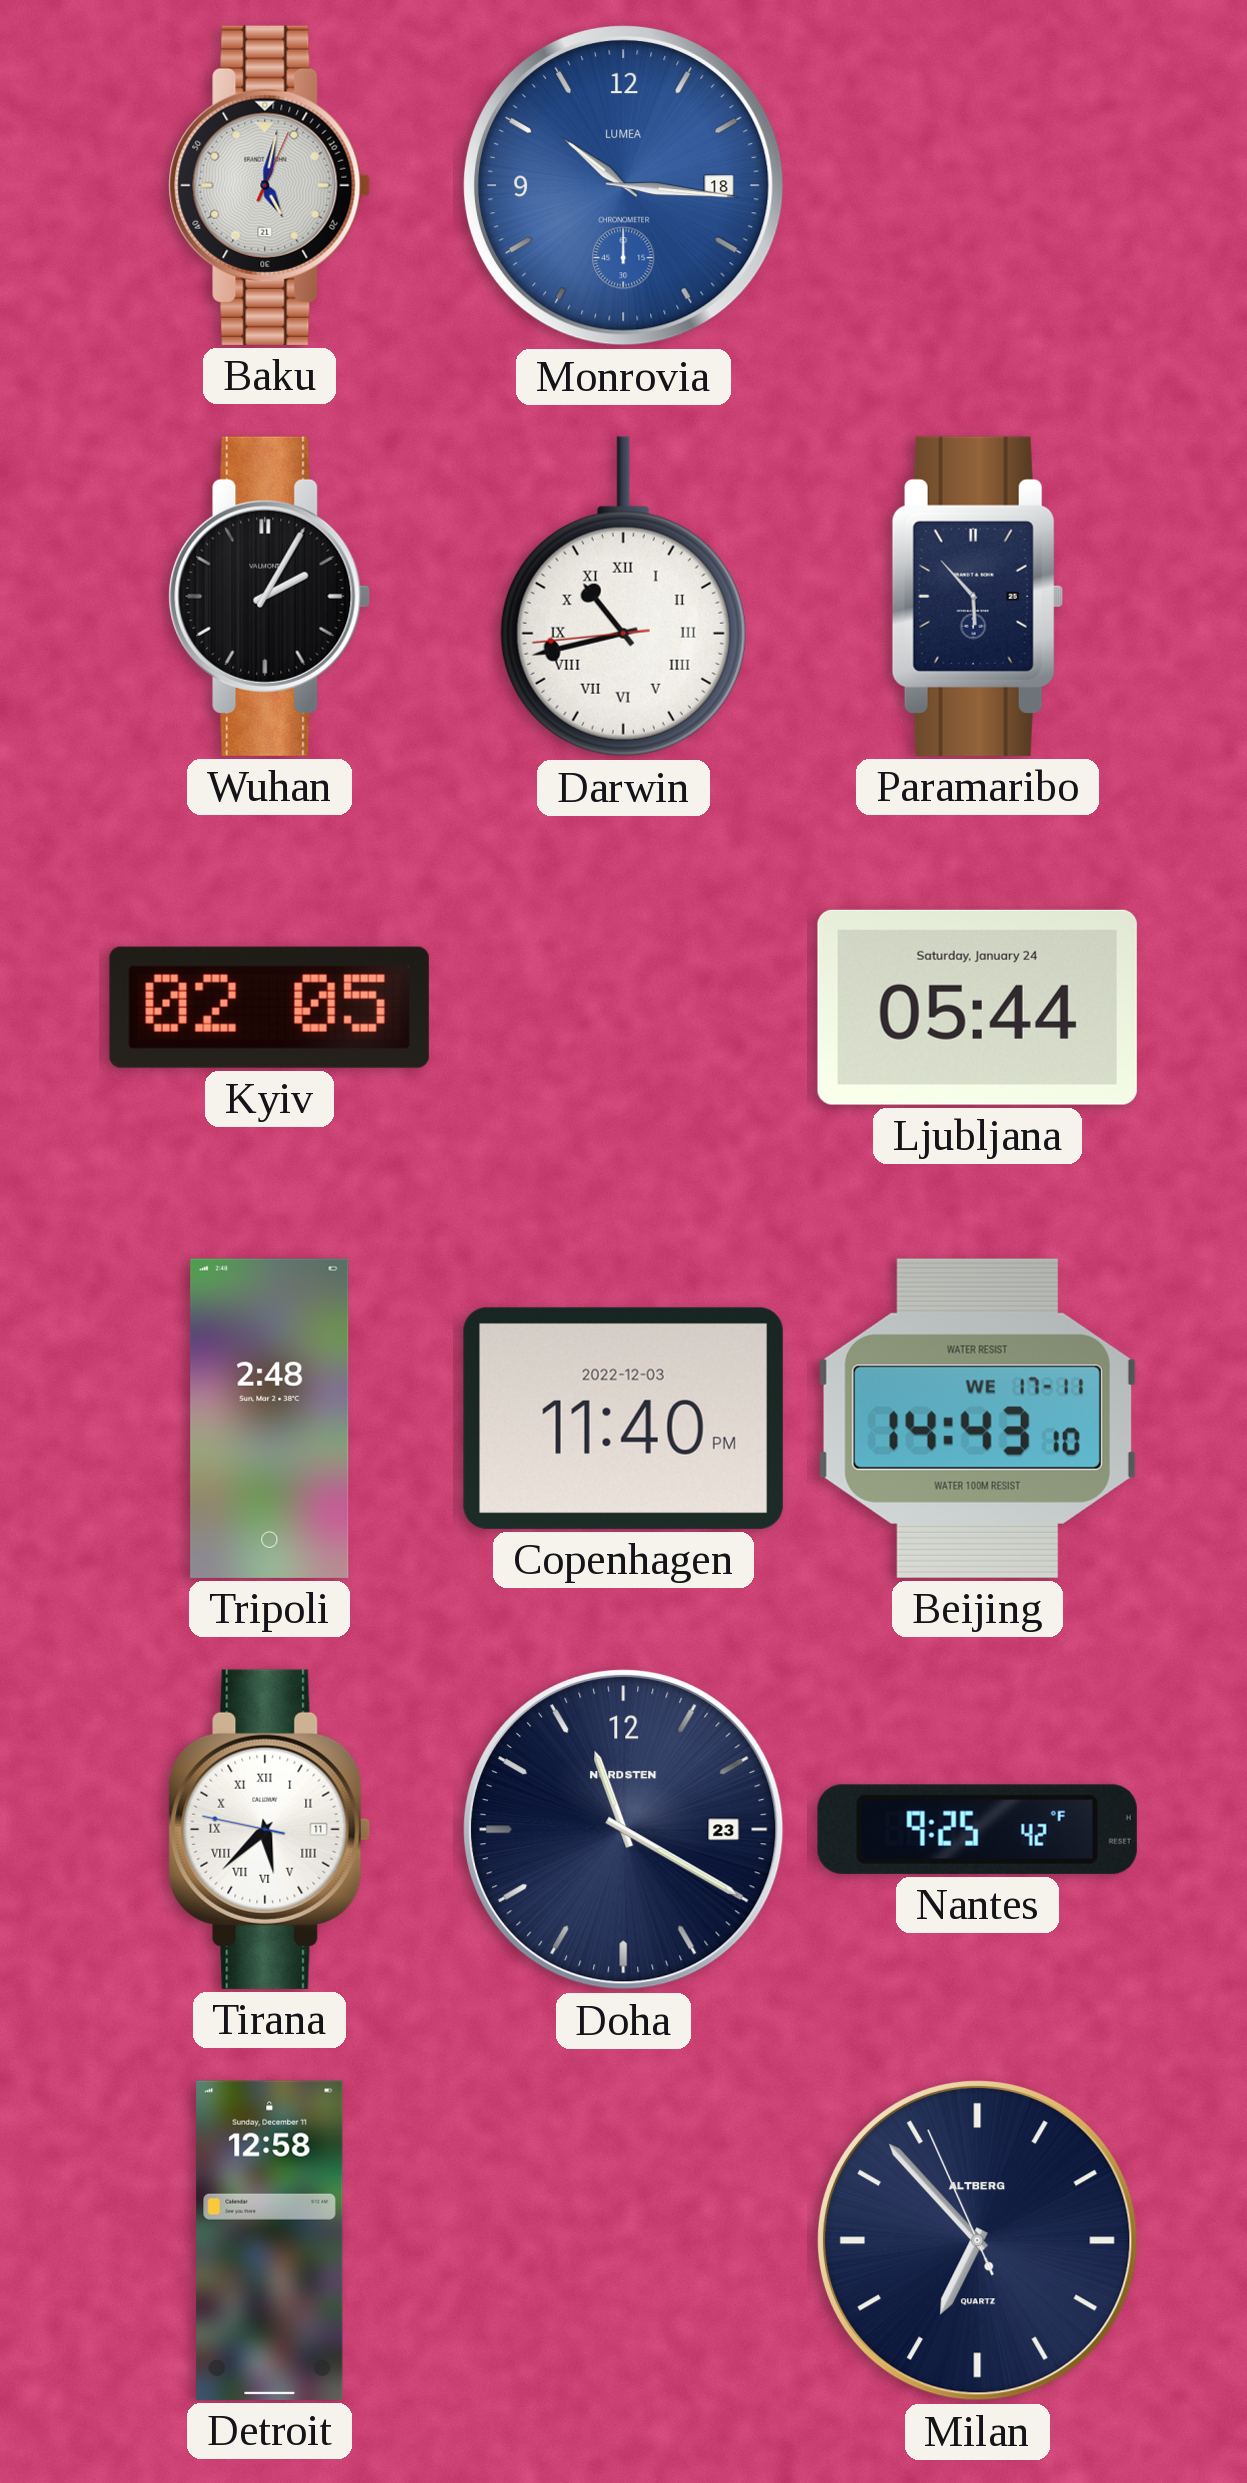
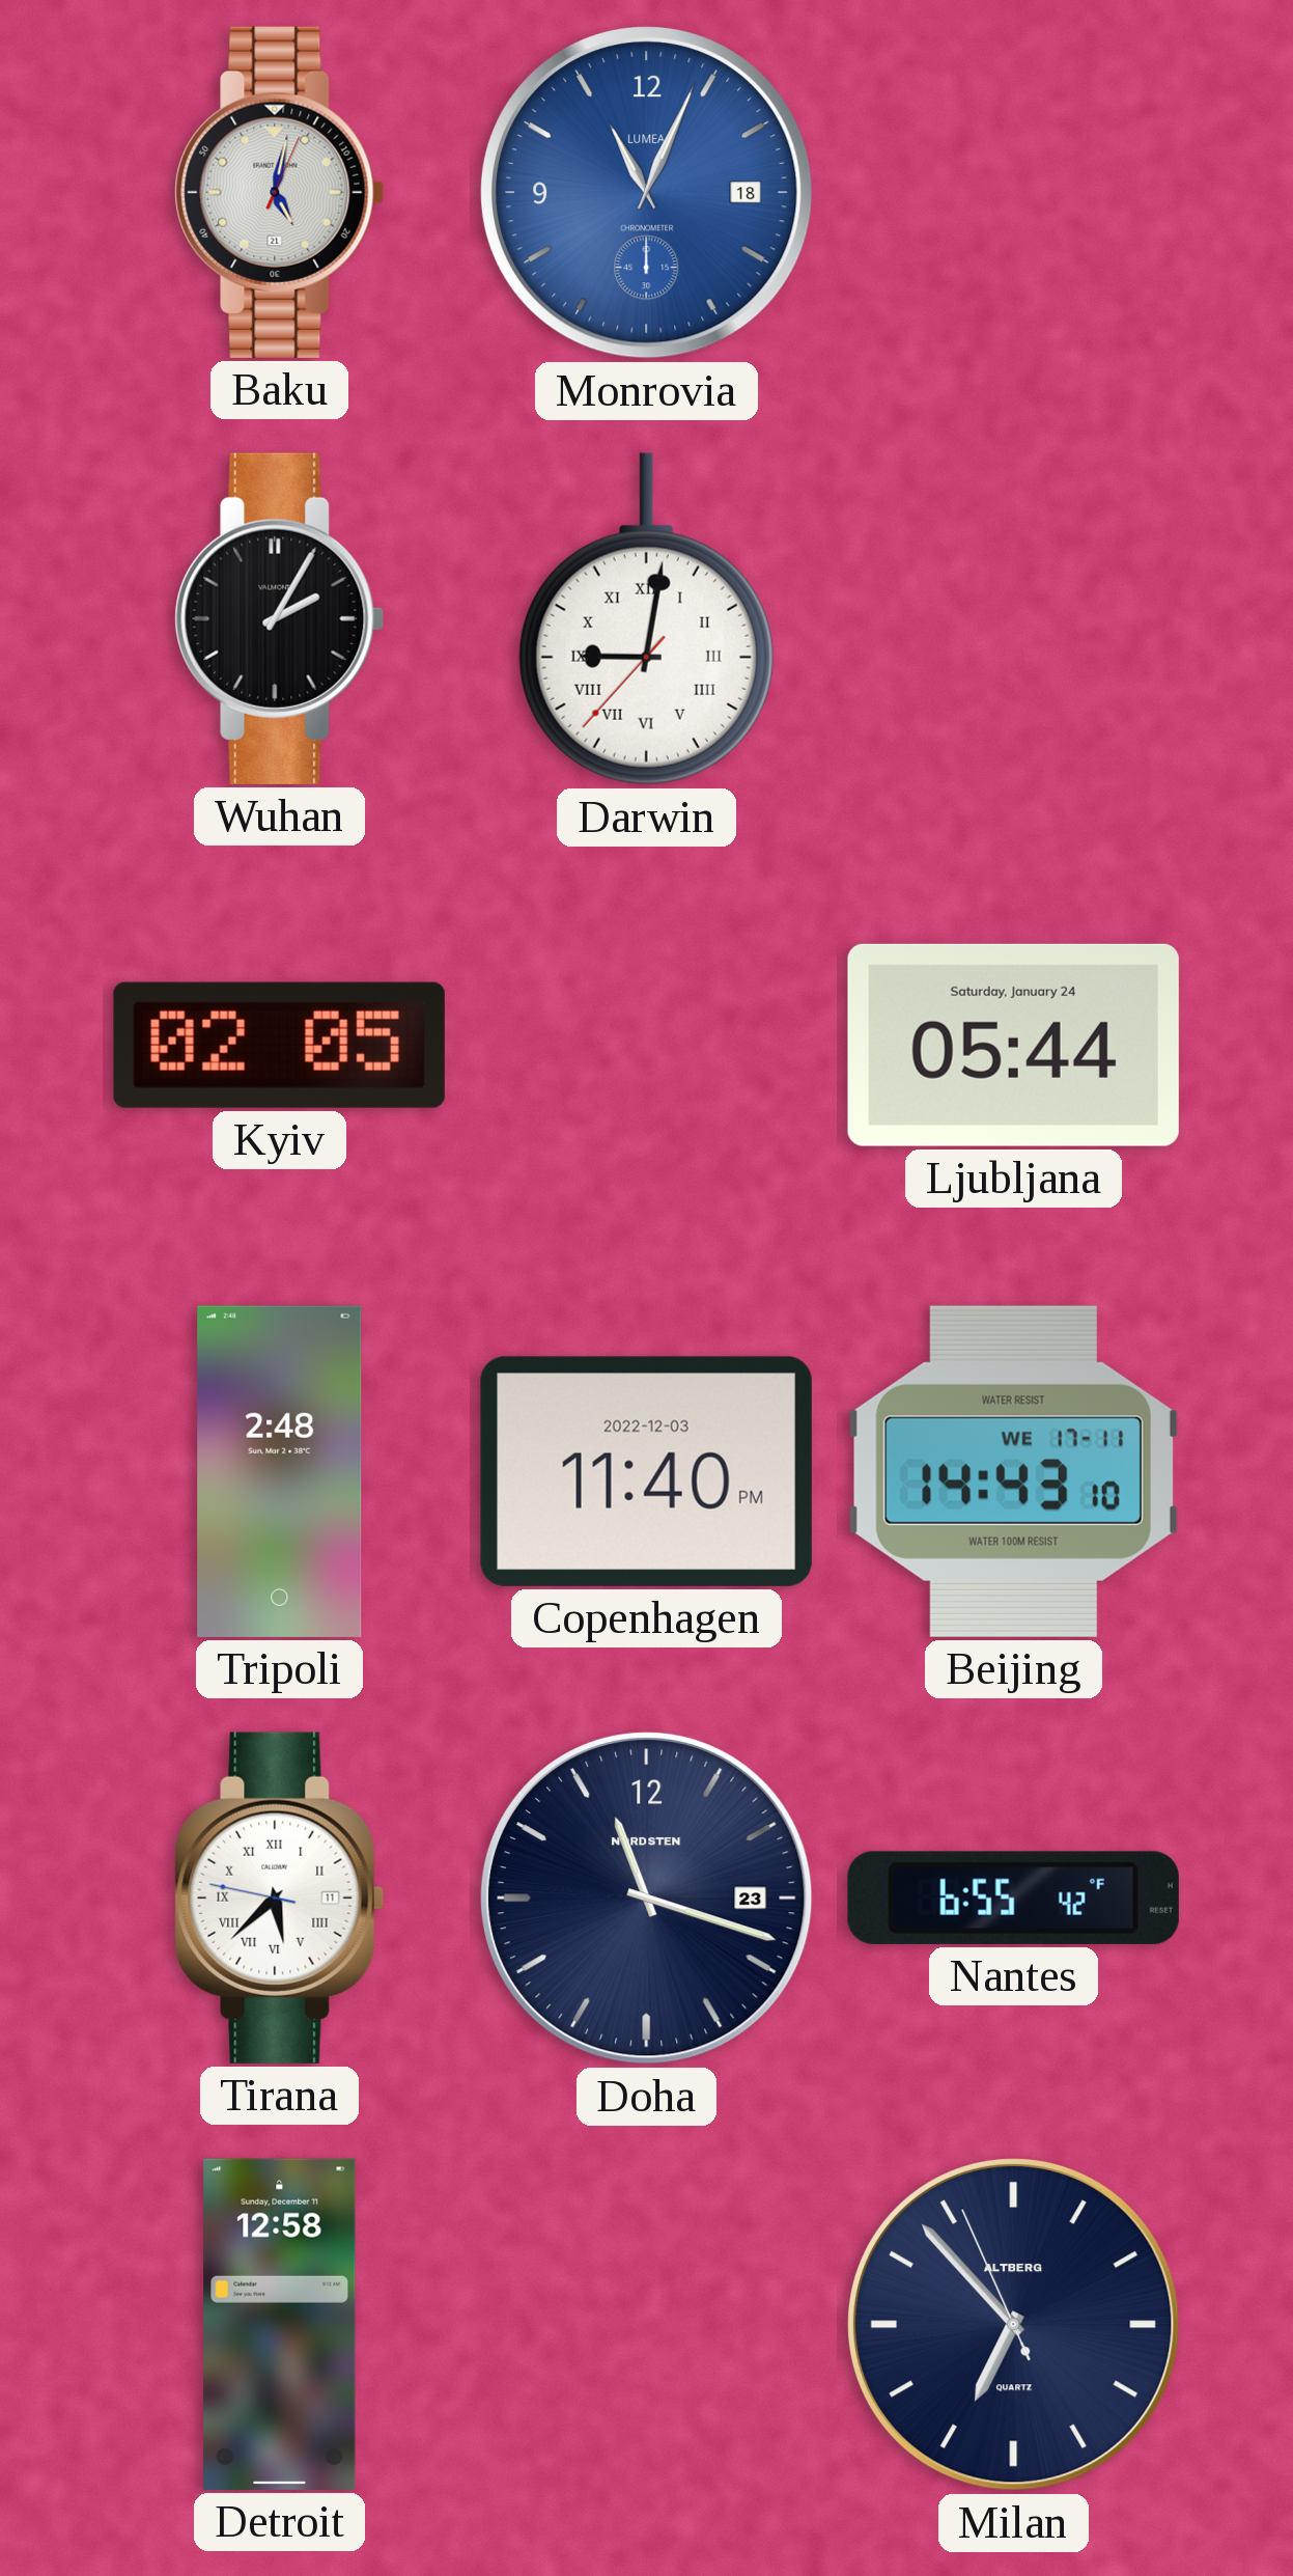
Monrovia: 10:16 -> 11:04 (646, 192)
Darwin: 10:42 -> 9:01 (646, 619)
Paramaribo: 5:53 -> none (977, 596)
Doha: 11:20 -> 11:18 (646, 1898)
Nantes: 9:25 -> 6:55 (1013, 1898)
